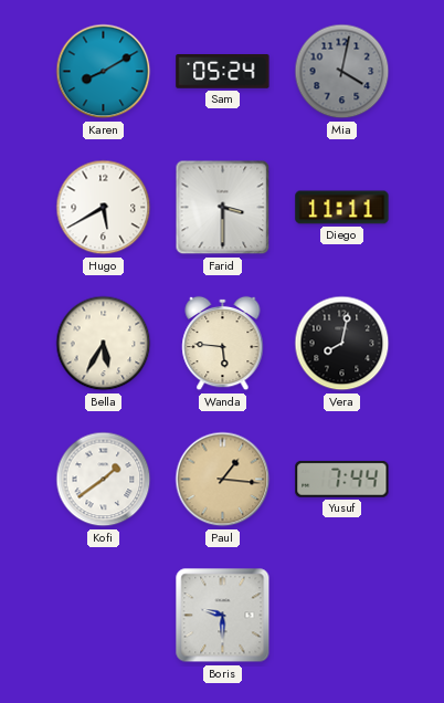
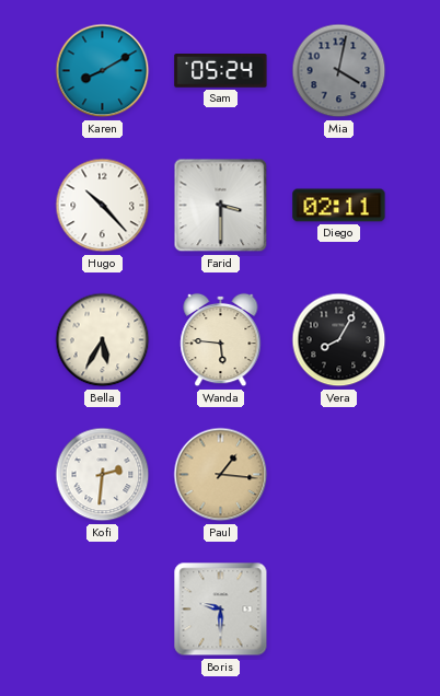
Hugo: 5:40 -> 10:23 (103, 206)
Diego: 11:11 -> 02:11 (339, 206)
Vera: 8:02 -> 8:05 (339, 340)
Kofi: 1:39 -> 2:31 (103, 475)
Yusuf: 7:44 -> none (342, 479)
